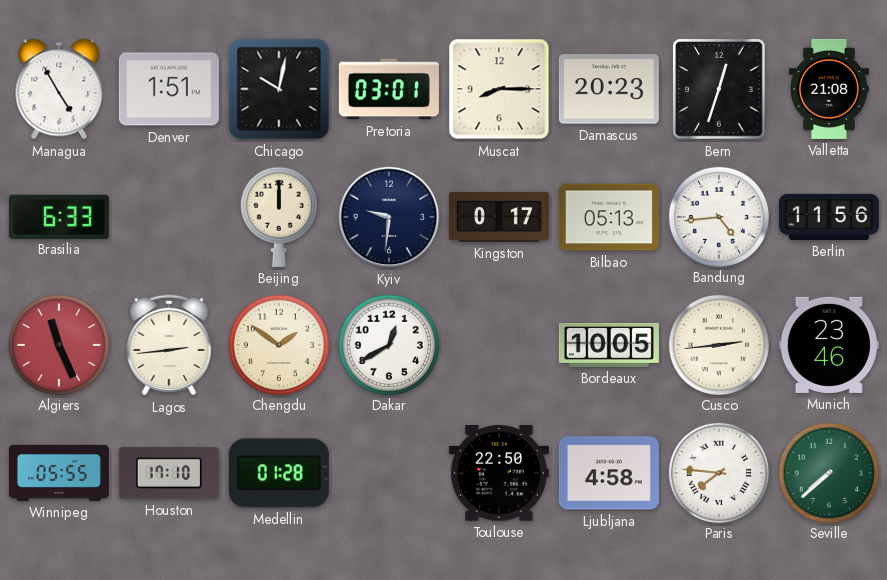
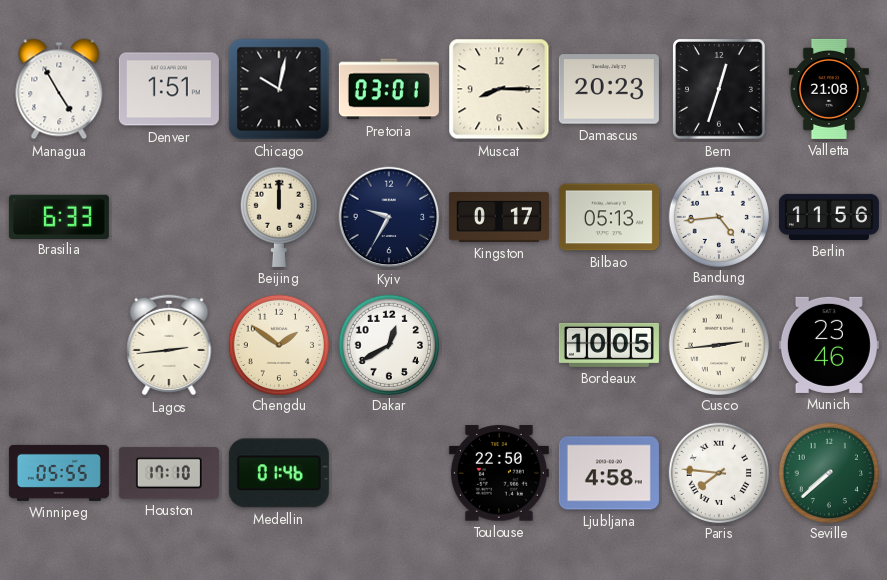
Kyiv: 9:31 -> 9:35 (389, 217)
Algiers: 11:26 -> none (58, 344)
Medellin: 01:28 -> 01:46 (279, 473)
